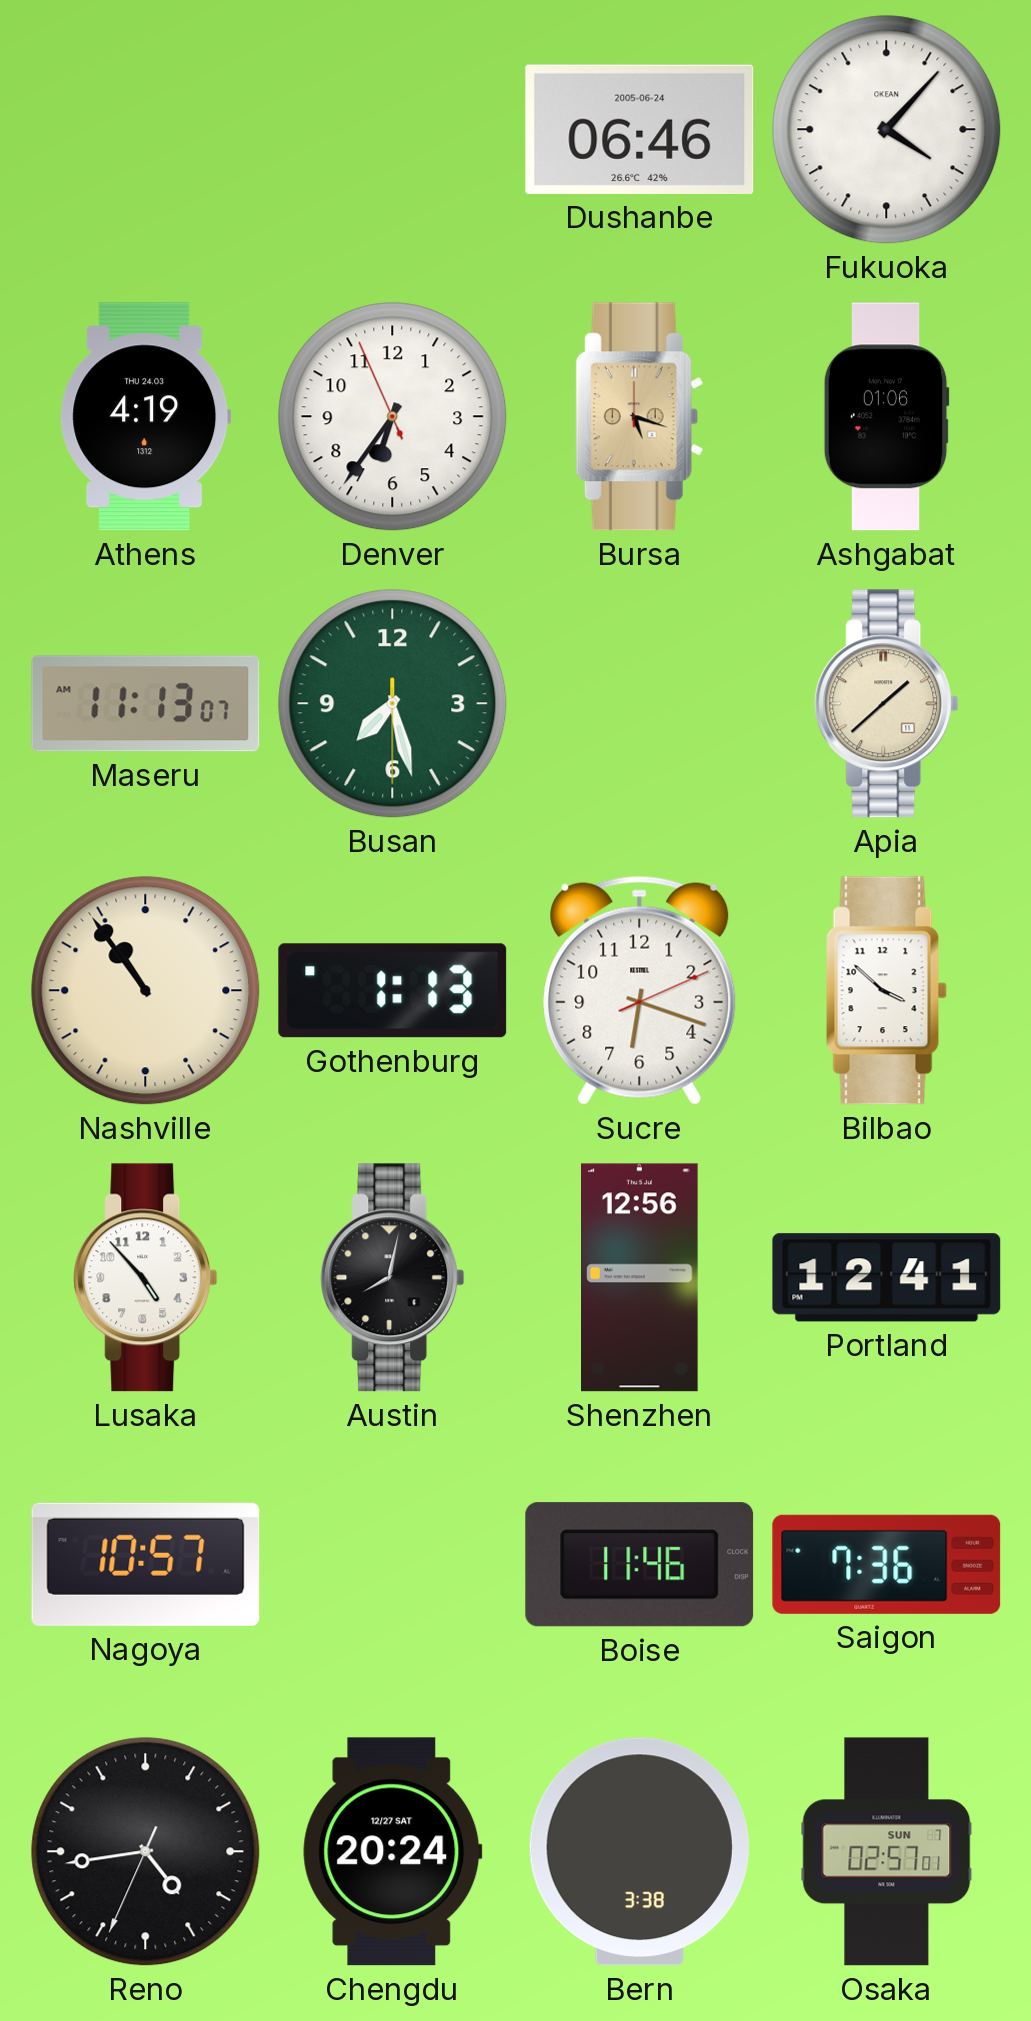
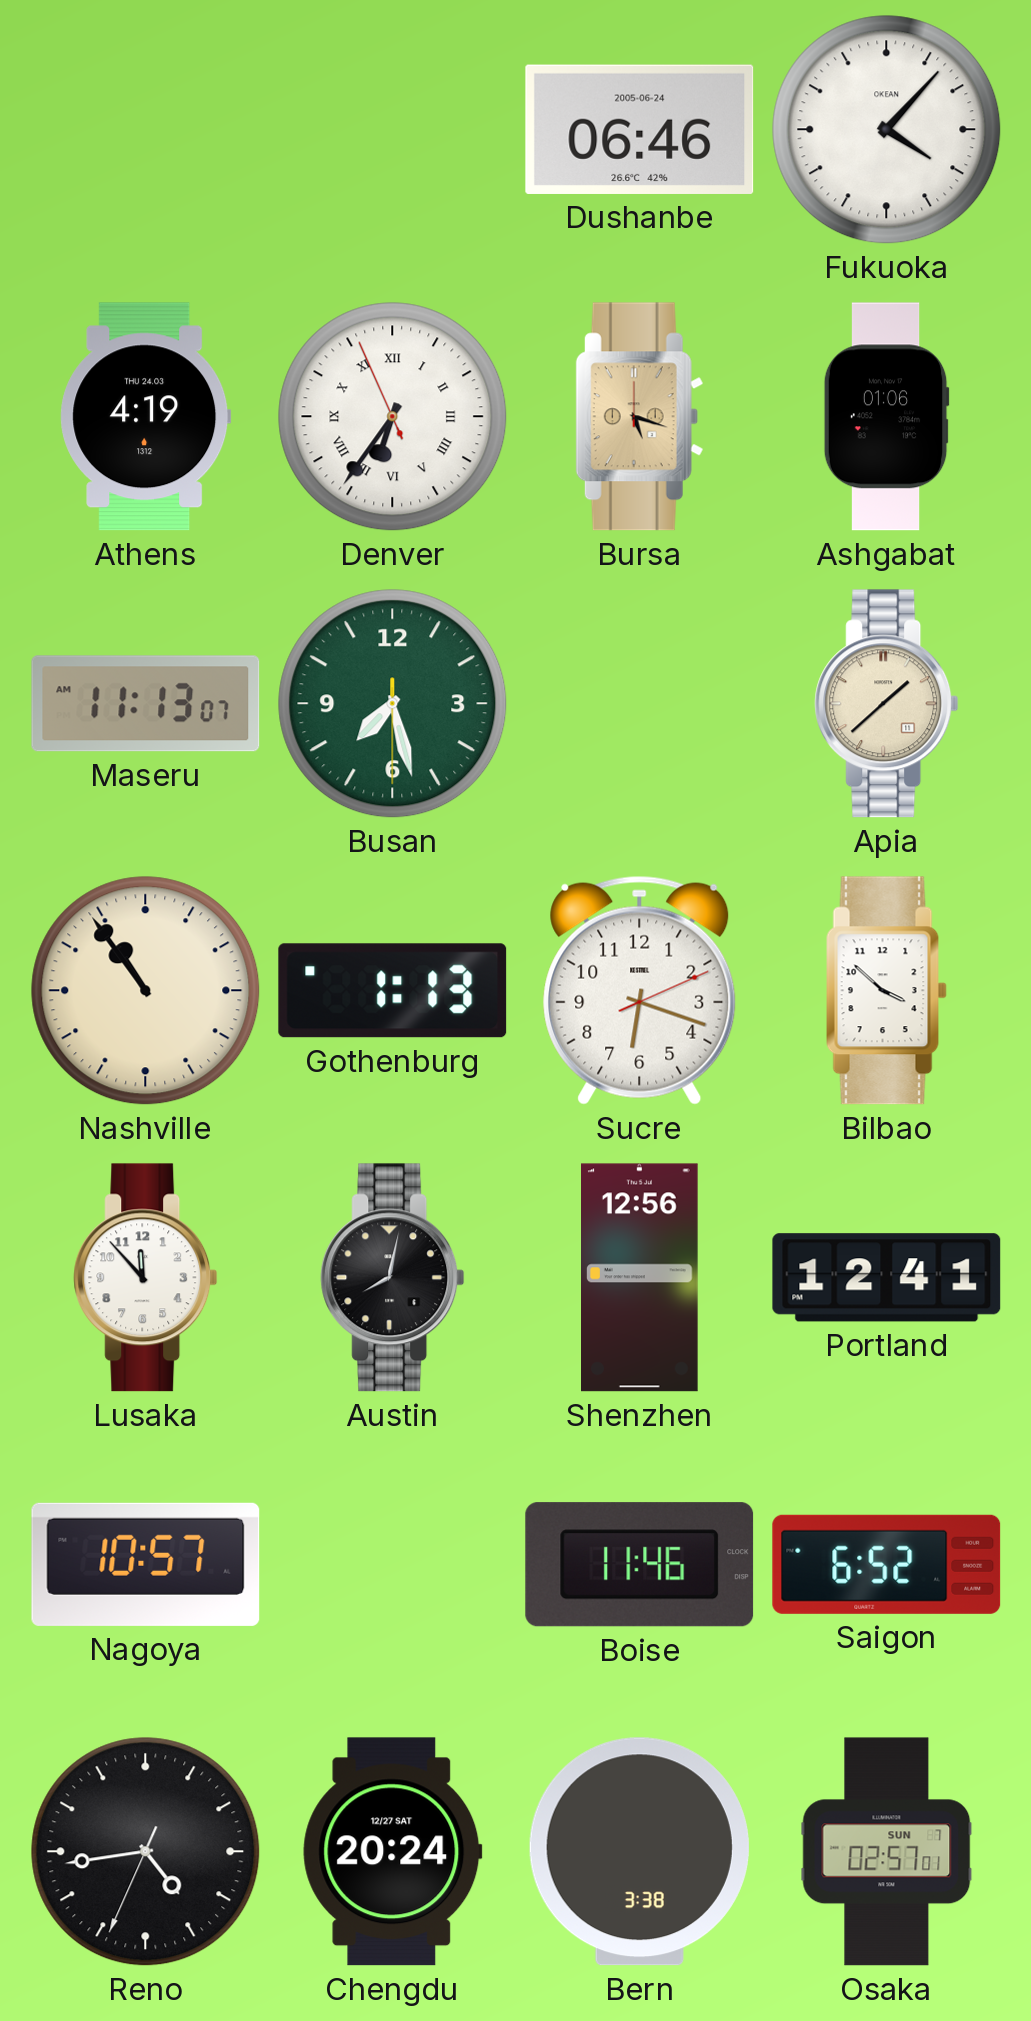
Denver numerals: Arabic -> Roman (393, 417)
Lusaka: 4:53 -> 11:53 (146, 1278)
Saigon: 7:36 -> 6:52 (887, 1564)
